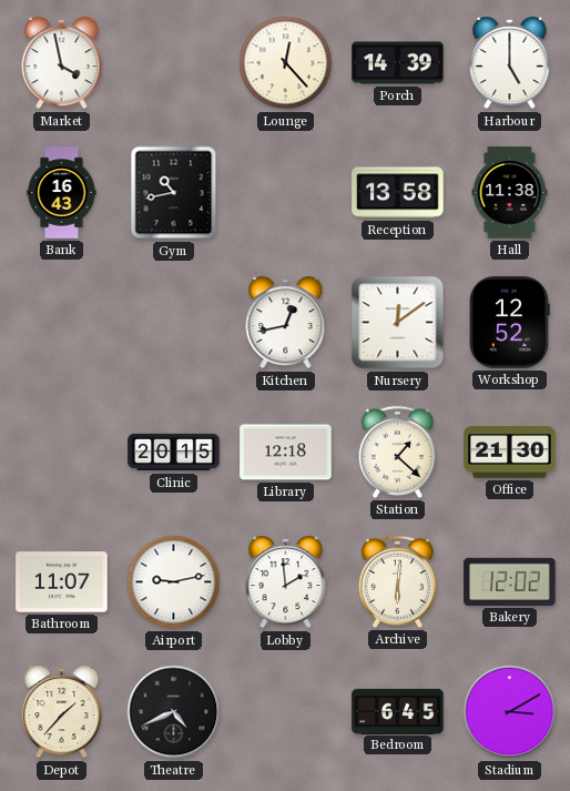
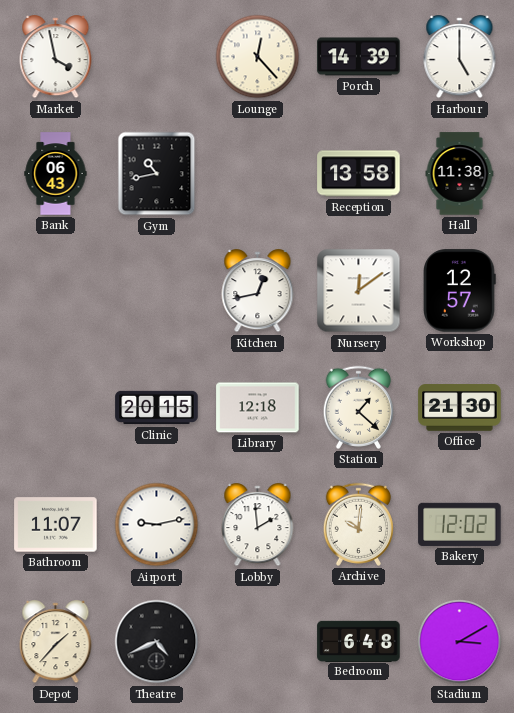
Bank: 16:43 -> 06:43 (56, 174)
Workshop: 12:52 -> 12:57 (460, 291)
Archive: 6:01 -> 10:01 (358, 524)
Bedroom: 6:45 -> 6:48 (359, 641)
